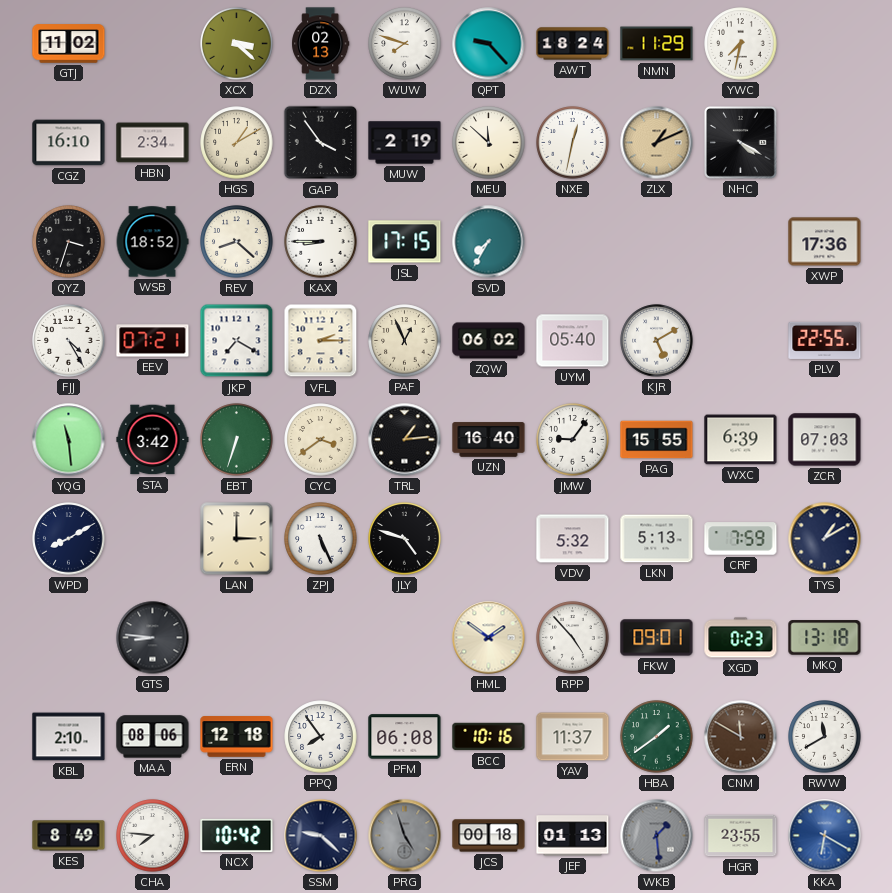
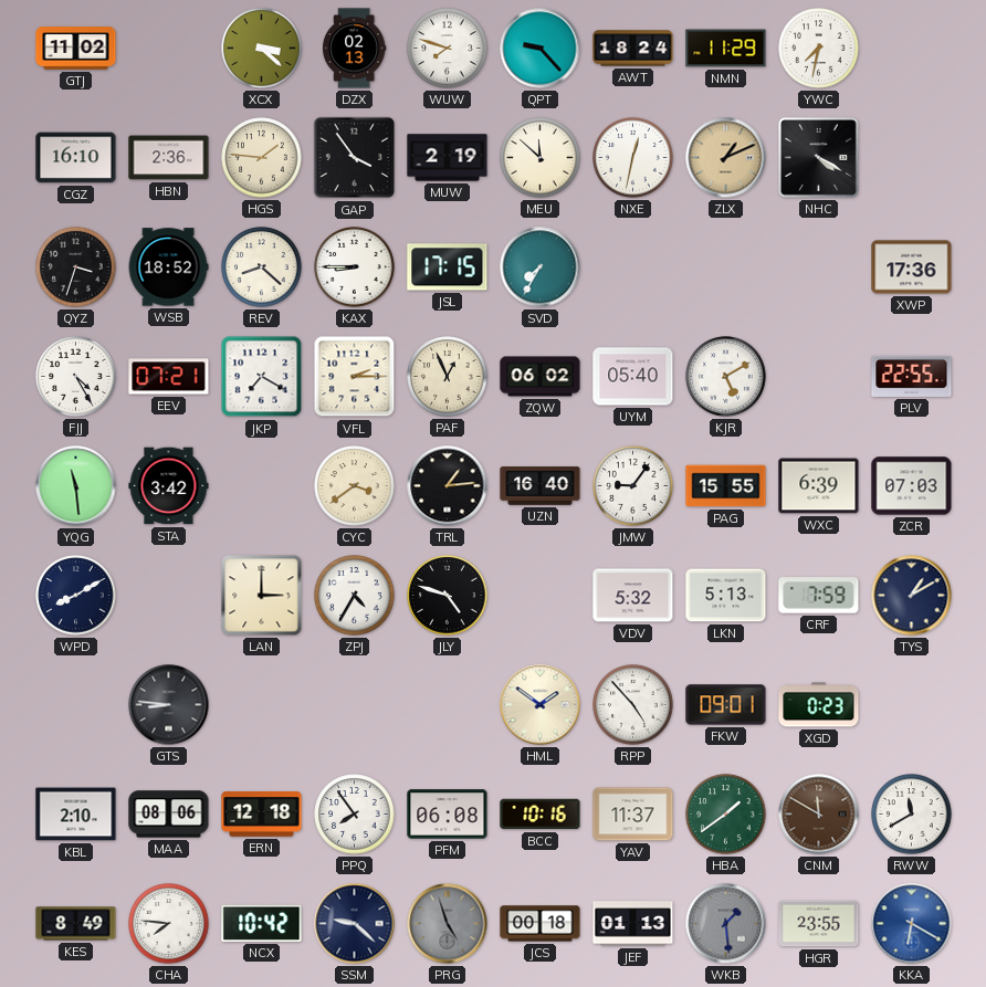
HBN: 2:34 -> 2:36 (169, 158)
HGS: 1:10 -> 1:46 (262, 158)
EBT: 6:33 -> none (237, 440)
ZPJ: 5:26 -> 4:35 (355, 596)
MKQ: 13:18 -> none (825, 638)
